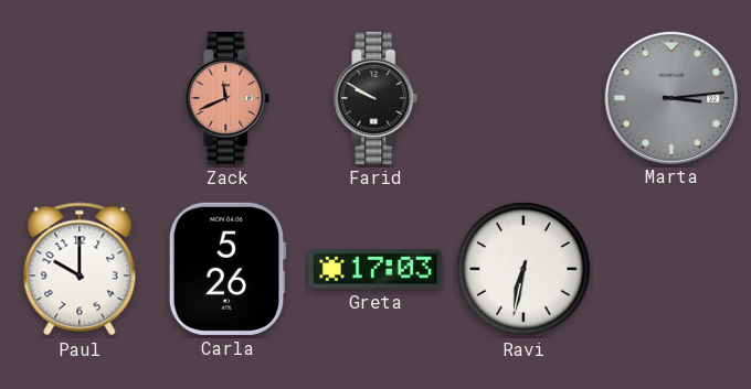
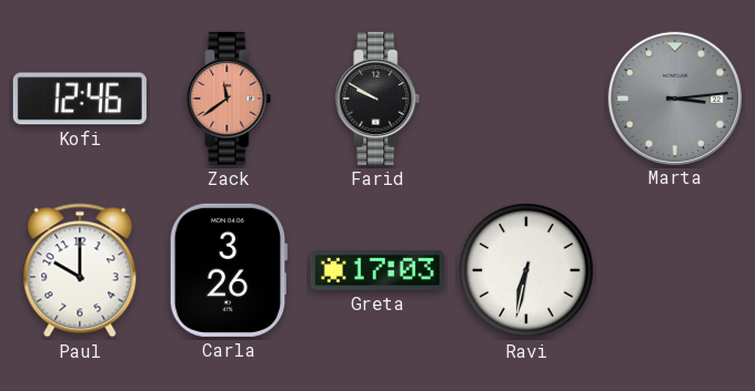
Kofi: none -> 12:46 (80, 99)
Zack: 11:41 -> 11:39 (229, 99)
Carla: 5:26 -> 3:26 (229, 270)
